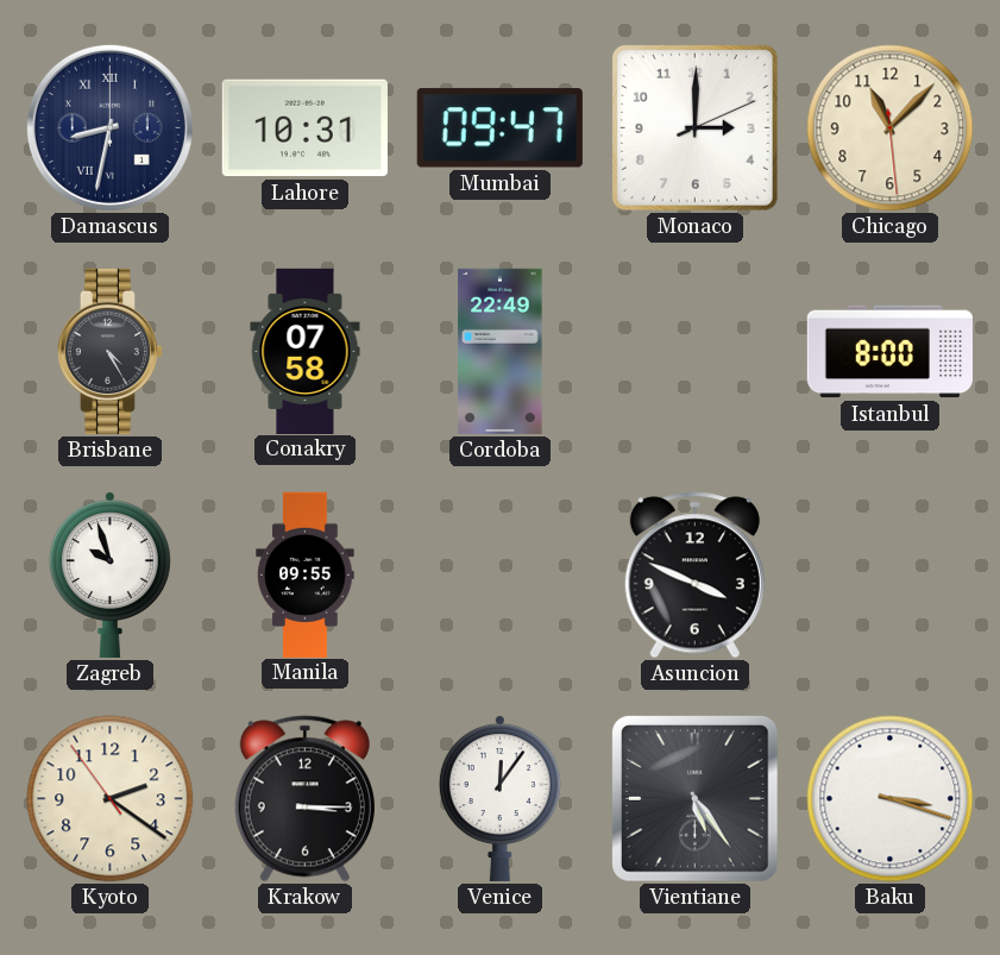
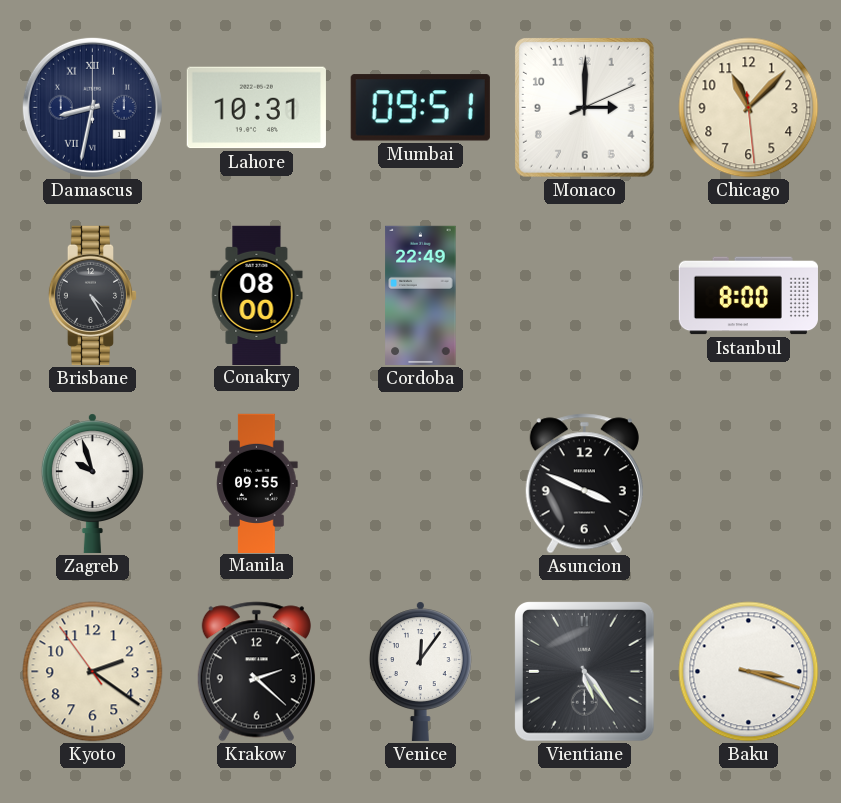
Mumbai: 09:47 -> 09:51 (420, 108)
Conakry: 07:58 -> 08:00 (257, 295)
Krakow: 3:15 -> 2:22 (256, 672)
